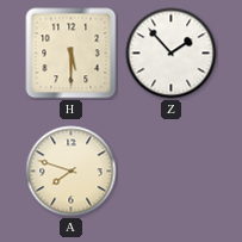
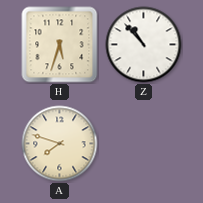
H: 5:30 -> 5:33 (60, 45)
Z: 1:53 -> 10:53 (144, 45)
